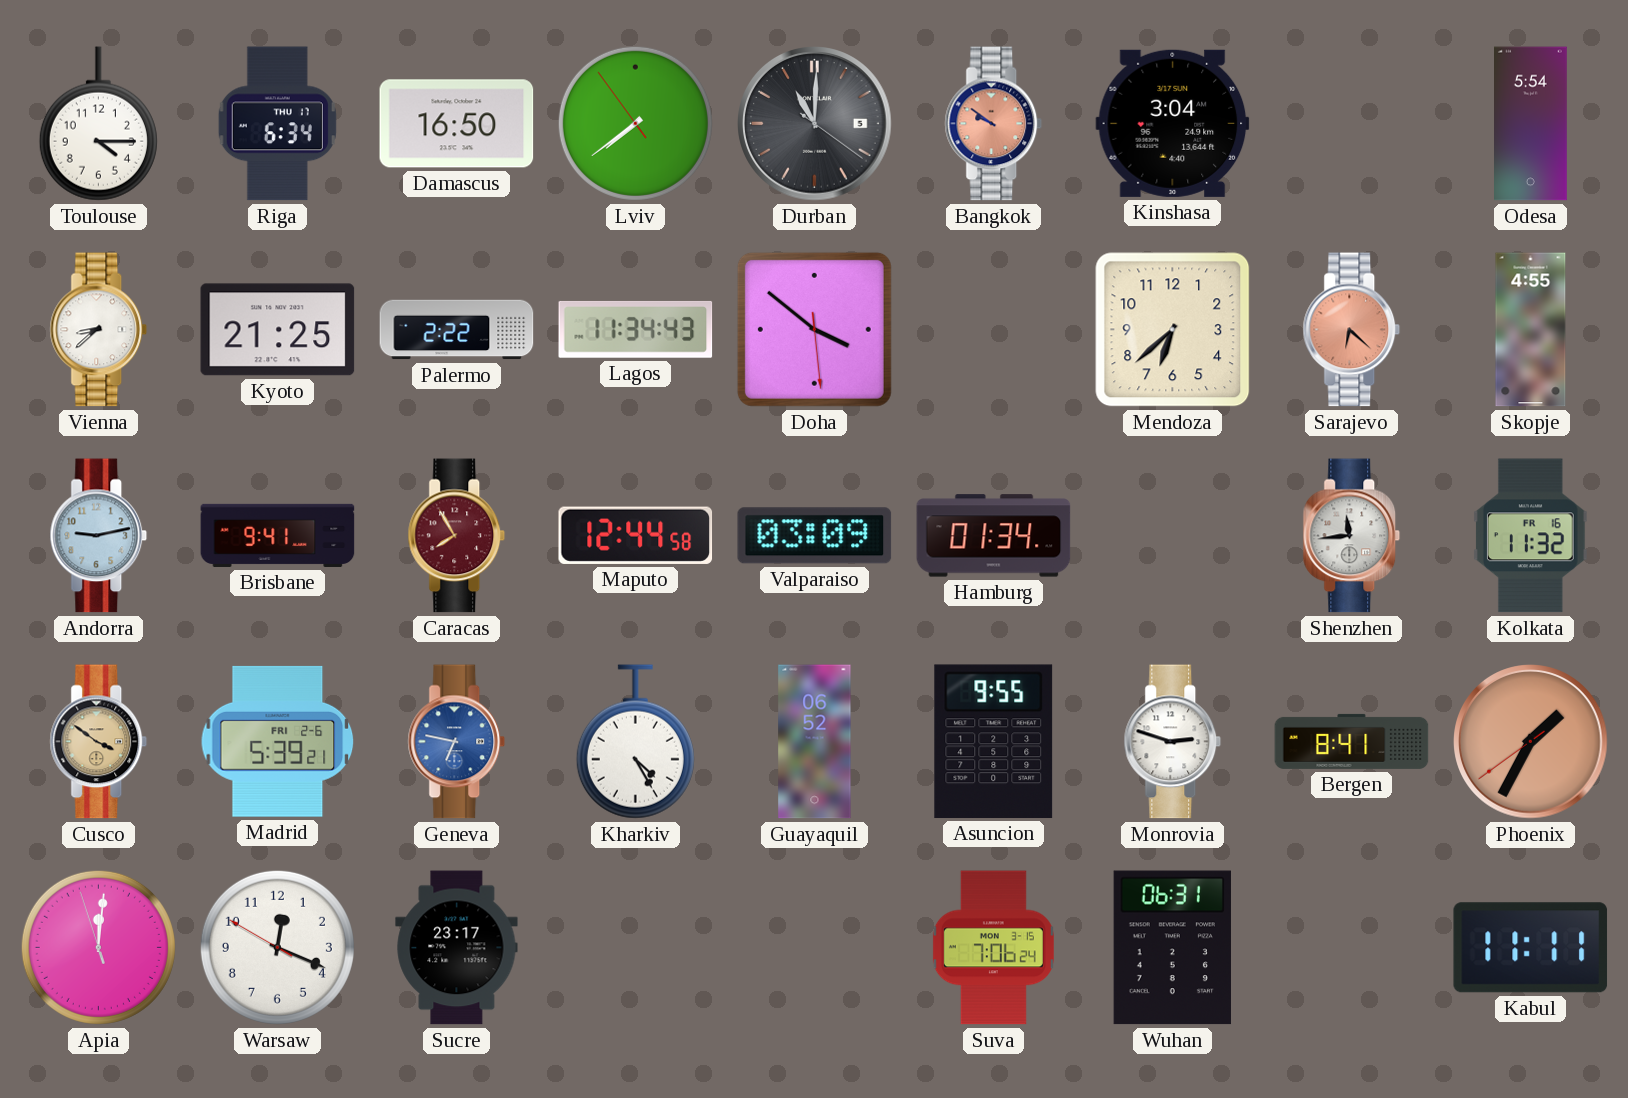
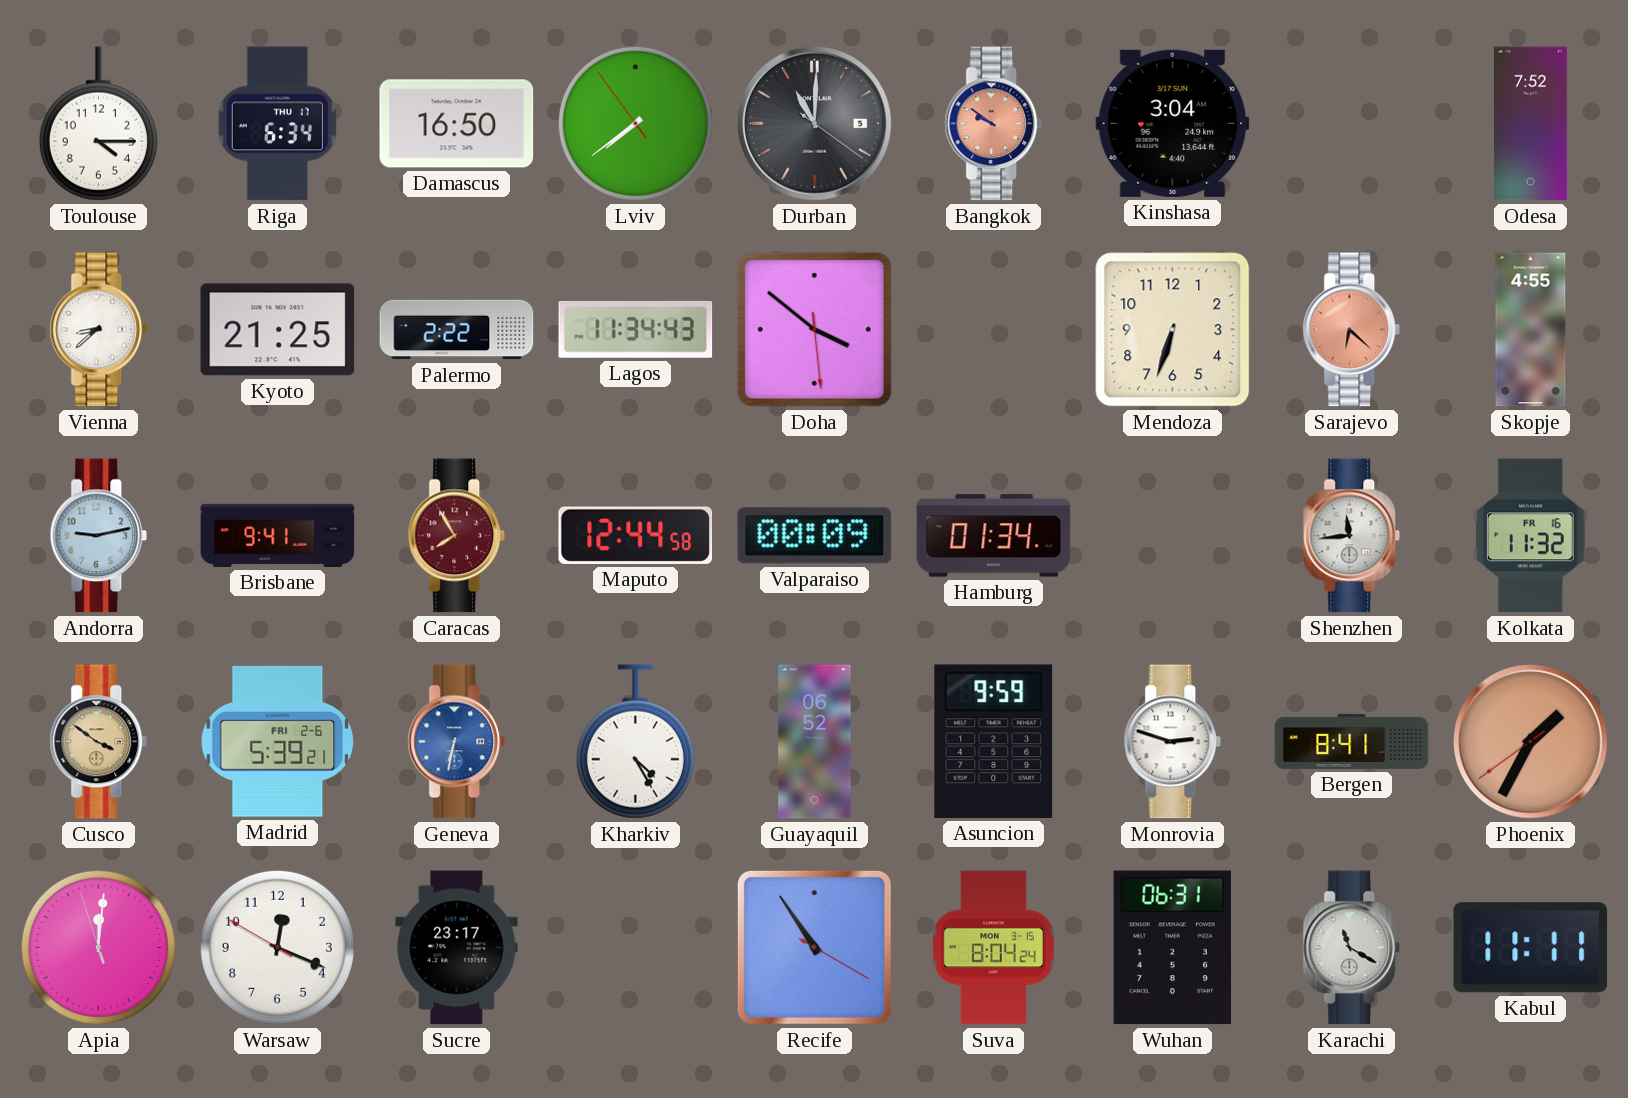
Odesa: 5:54 -> 7:52 (1531, 124)
Mendoza: 6:38 -> 6:33 (1173, 330)
Valparaiso: 03:09 -> 00:09 (815, 536)
Geneva: 6:47 -> 6:32 (457, 742)
Asuncion: 9:55 -> 9:59 (994, 741)
Recife: none -> 10:54 (814, 947)
Suva: 7:06 -> 8:04 (993, 948)
Karachi: none -> 11:20 (1352, 948)
